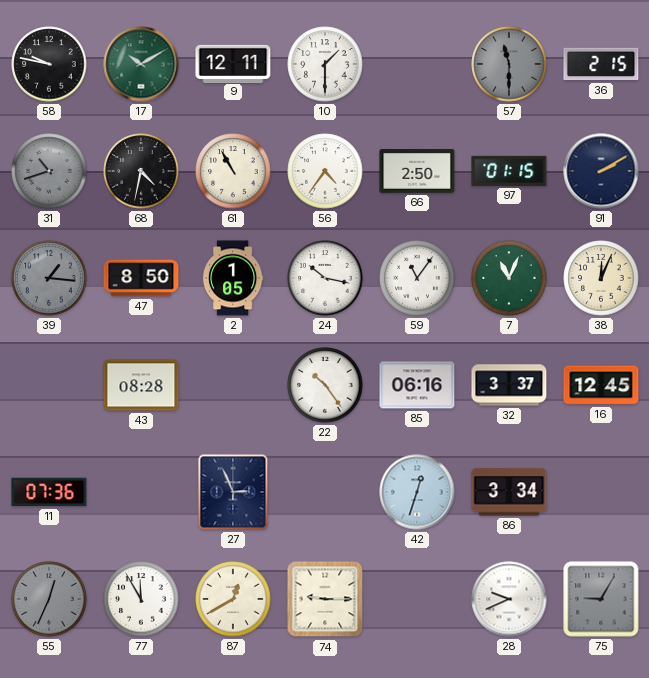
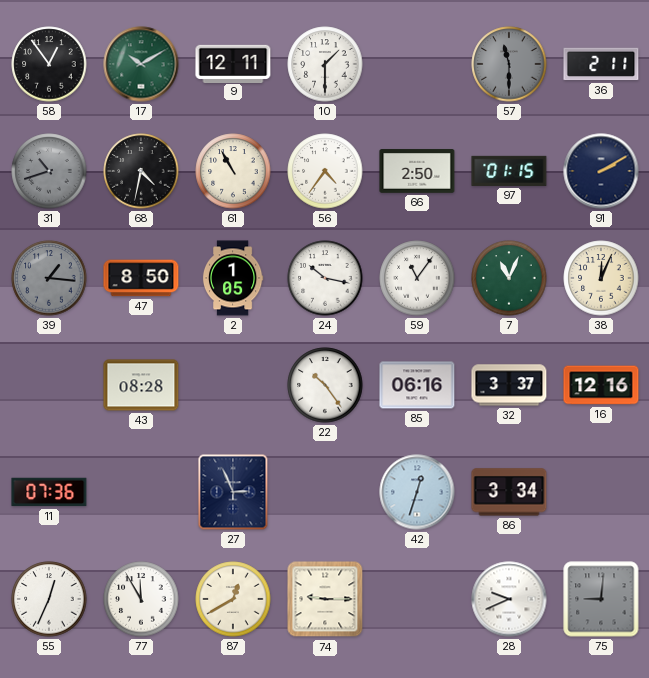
58: 9:47 -> 12:54 (49, 64)
36: 2:15 -> 2:11 (601, 64)
16: 12:45 -> 12:16 (601, 385)
55 dial: grey -> white (49, 599)
75: 9:05 -> 9:01 (601, 599)
